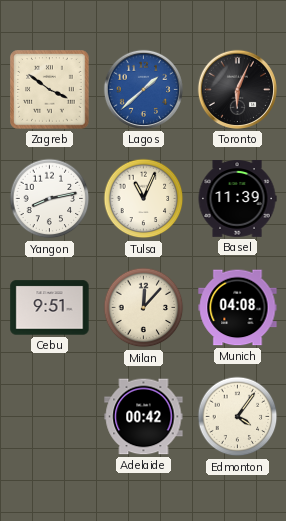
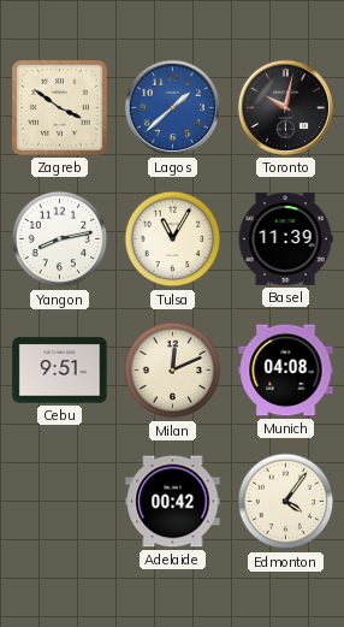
Toronto: 6:04 -> 10:02 (285, 107)
Tulsa: 11:04 -> 11:05 (173, 239)
Milan: 12:07 -> 12:11 (173, 371)
